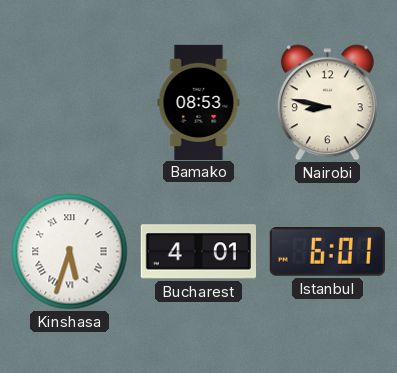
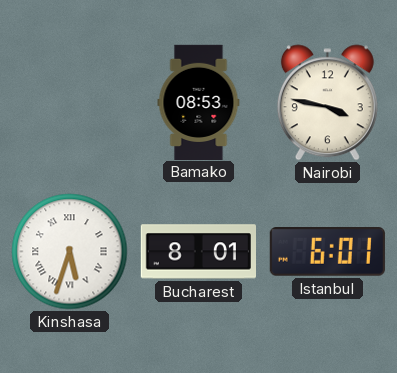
Nairobi: 8:47 -> 3:47 (327, 103)
Bucharest: 4:01 -> 8:01 (198, 252)
